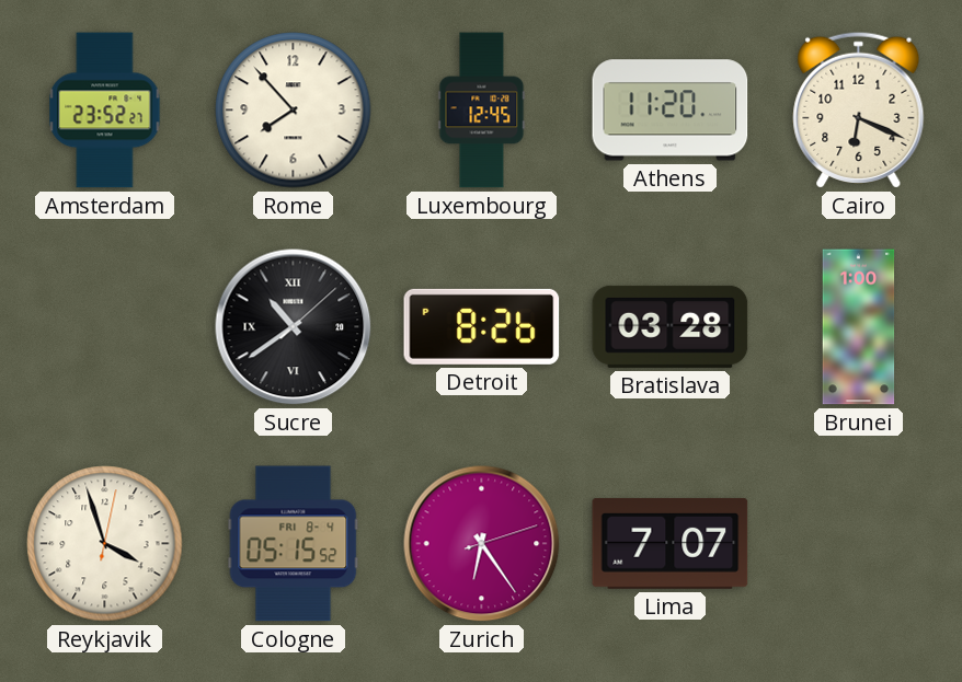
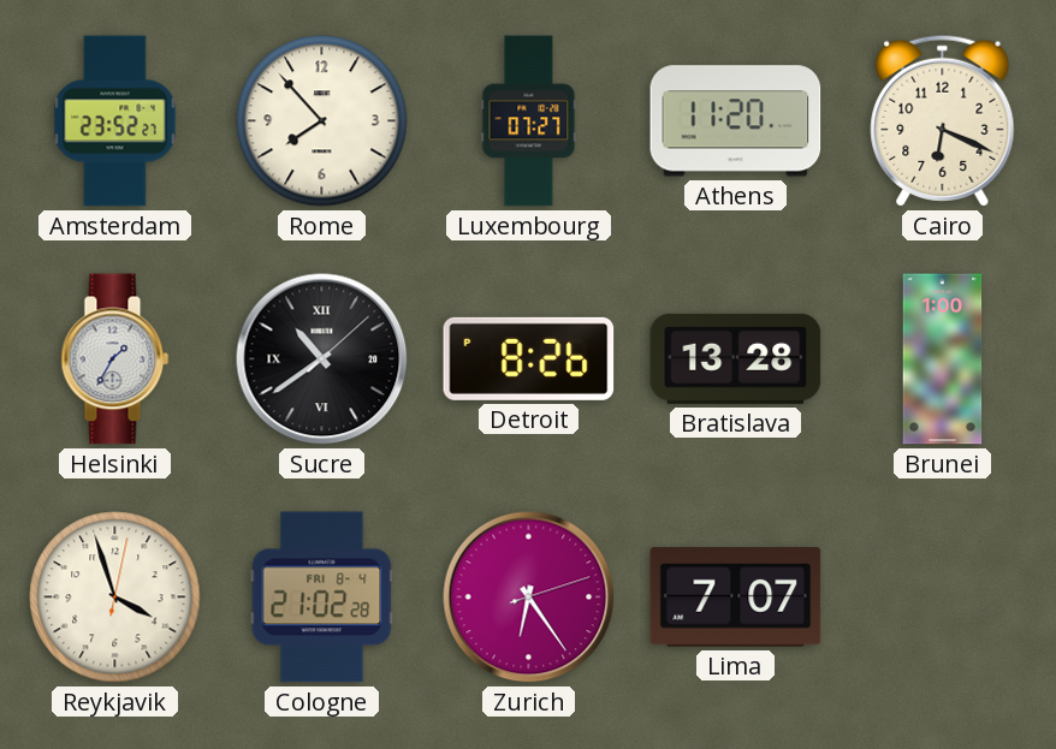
Luxembourg: 12:45 -> 07:27 (529, 121)
Helsinki: none -> 1:35 (115, 359)
Bratislava: 03:28 -> 13:28 (736, 358)
Cologne: 05:15 -> 21:02 (322, 598)
